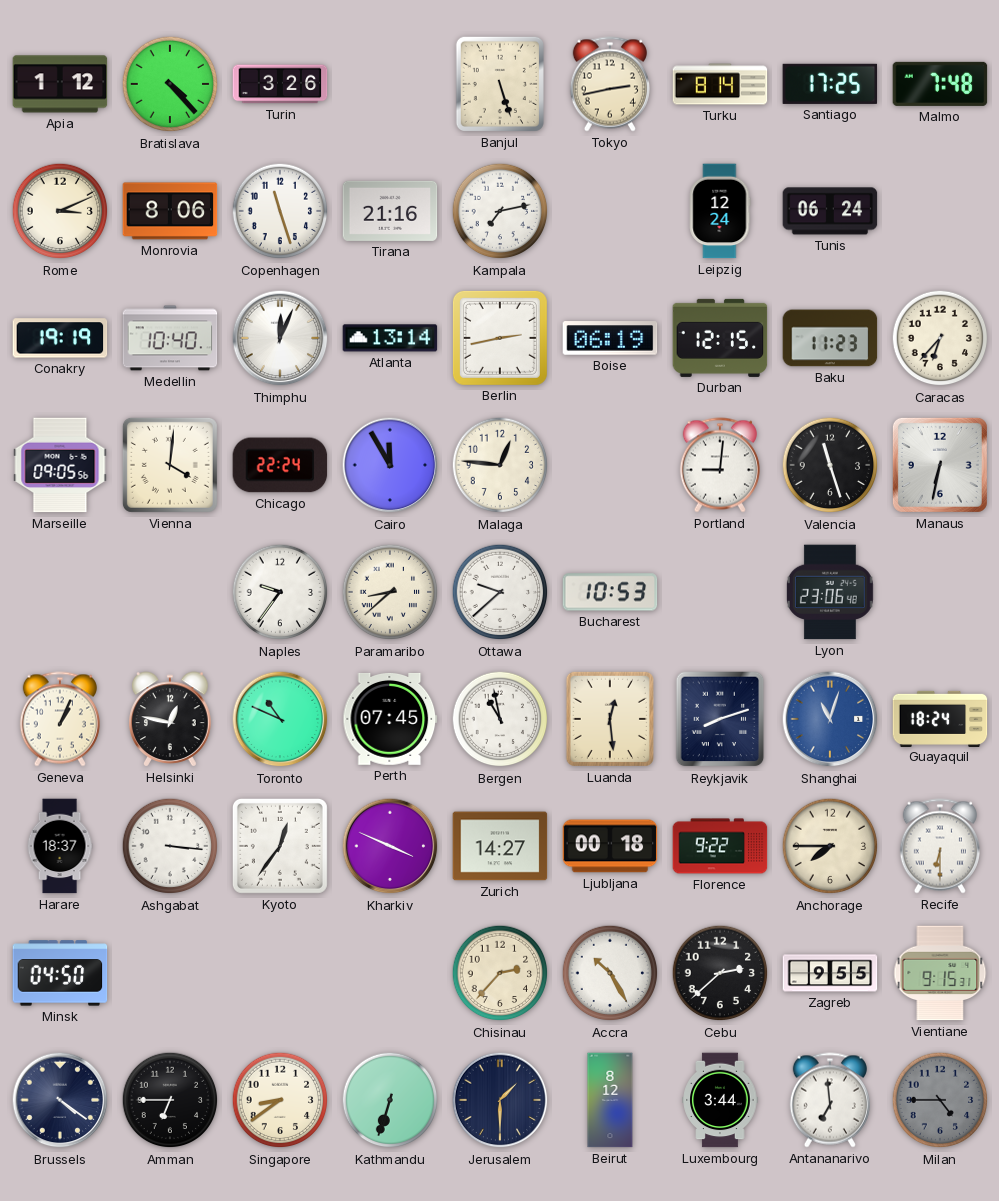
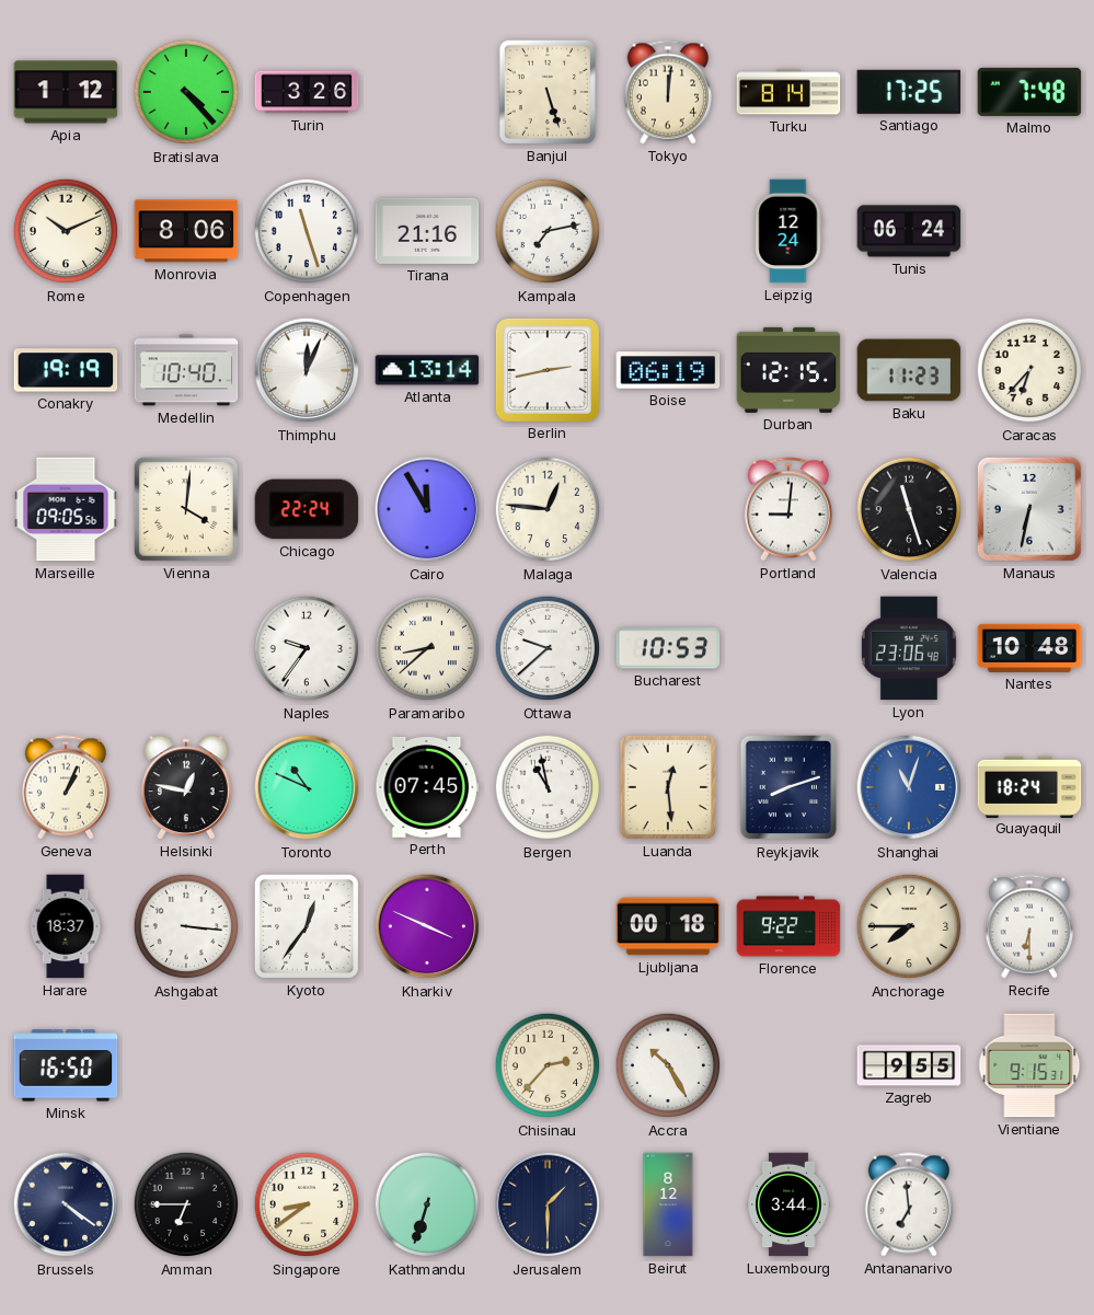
Tokyo: 2:43 -> 12:01 (668, 92)
Rome: 3:11 -> 10:11 (66, 231)
Nantes: none -> 10:48 (1029, 648)
Zurich: 14:27 -> none (500, 846)
Minsk: 04:50 -> 16:50 (66, 1065)
Cebu: 2:38 -> none (720, 973)
Milan: 4:45 -> none (940, 1100)
